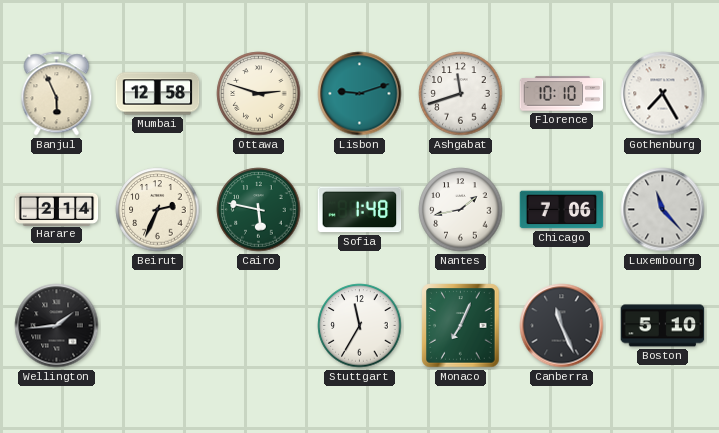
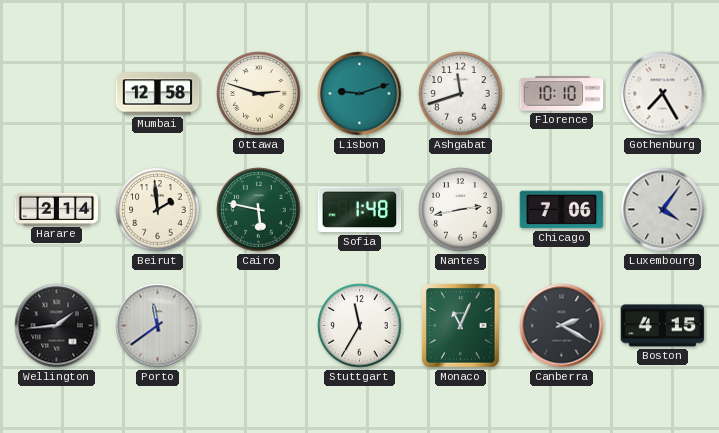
Banjul: 5:56 -> none (57, 94)
Beirut: 2:34 -> 1:59 (158, 210)
Nantes: 1:43 -> 2:43 (461, 210)
Luxembourg: 11:23 -> 4:06 (663, 210)
Porto: none -> 11:39 (158, 326)
Monaco: 7:04 -> 11:04 (461, 326)
Canberra: 11:26 -> 2:20 (562, 326)
Boston: 5:10 -> 4:15 (663, 326)
